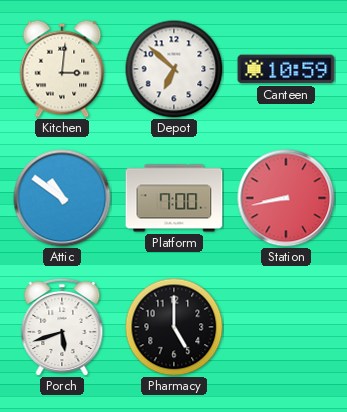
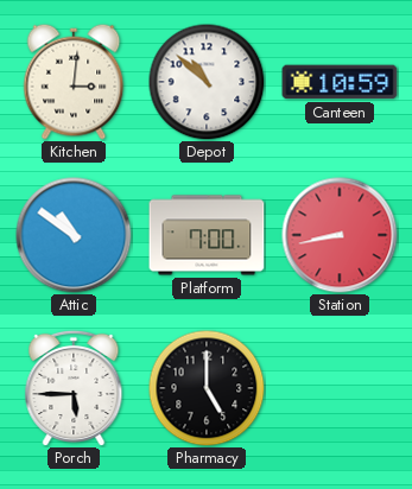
Depot: 6:52 -> 10:52 (207, 82)
Porch: 5:42 -> 5:45 (74, 388)
